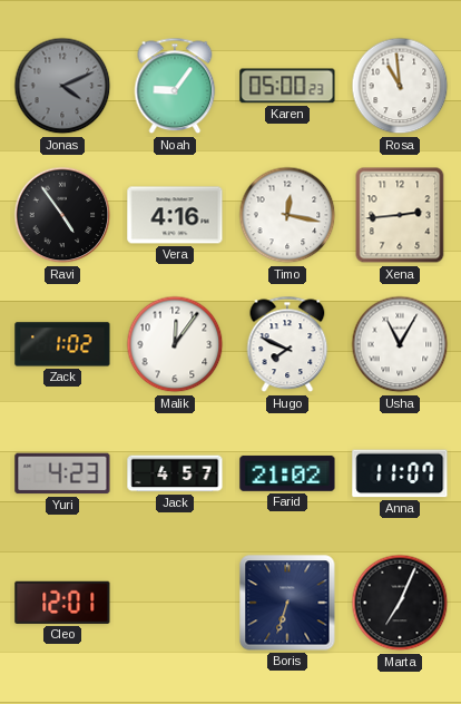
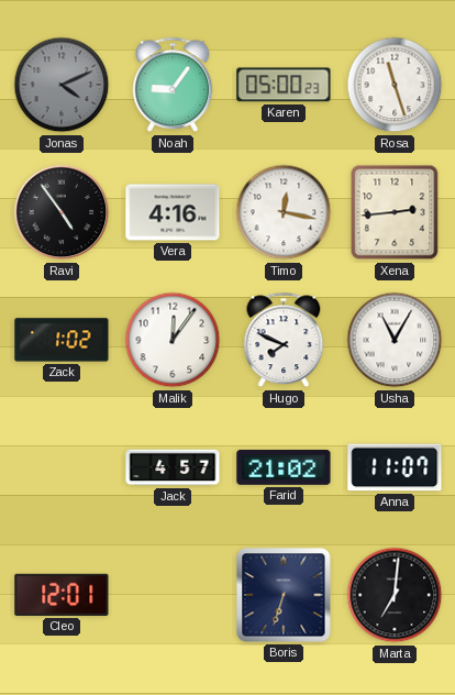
Rosa: 10:59 -> 11:27 (395, 85)
Yuri: 4:23 -> none (62, 473)
Marta: 7:04 -> 7:01 (395, 595)
